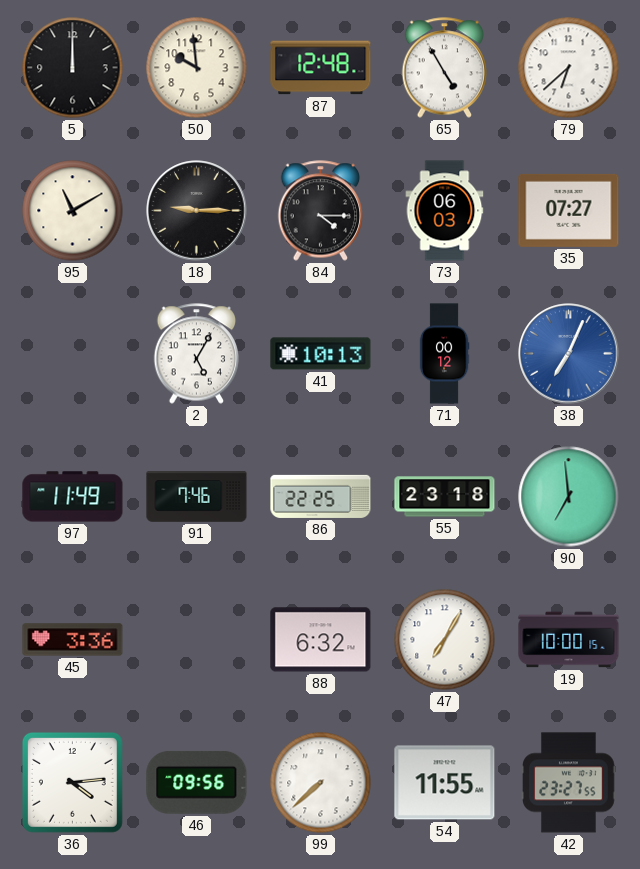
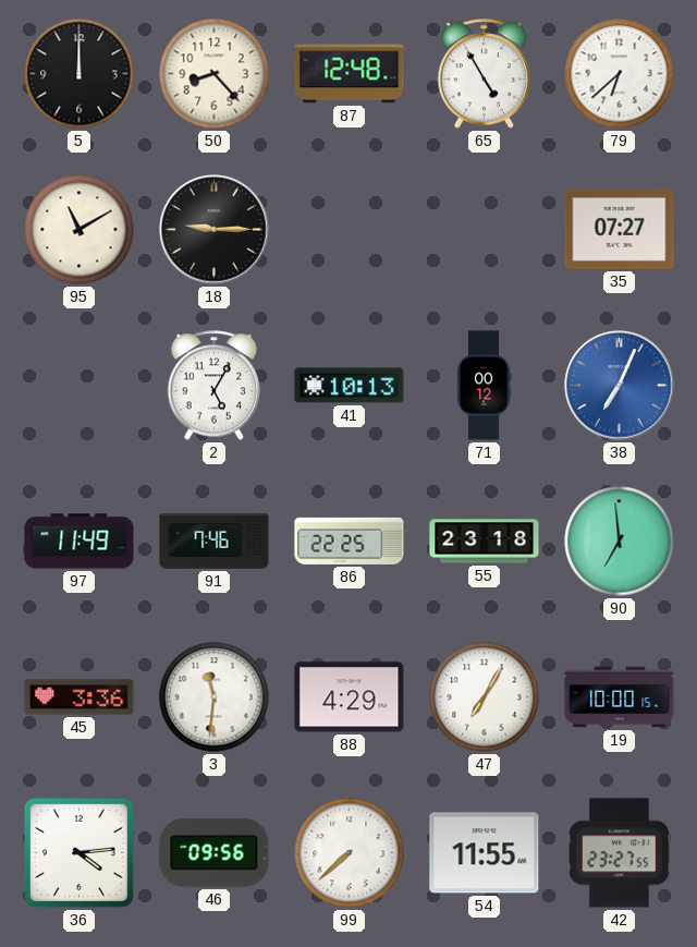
50: 9:59 -> 8:23 (215, 74)
84: 4:15 -> none (321, 211)
73: 06:03 -> none (445, 211)
3: none -> 11:31 (215, 697)
88: 6:32 -> 4:29 (350, 697)
